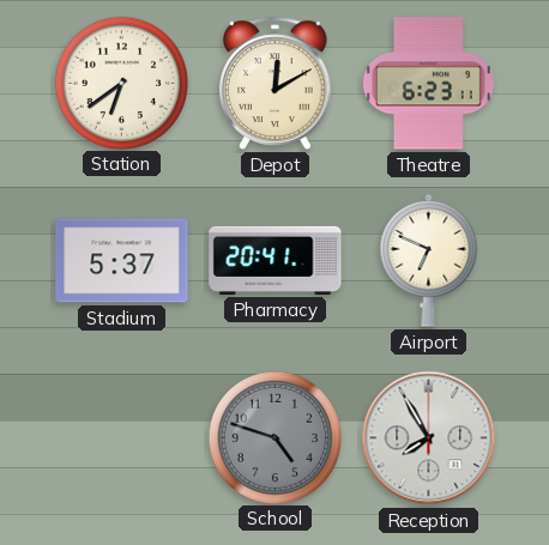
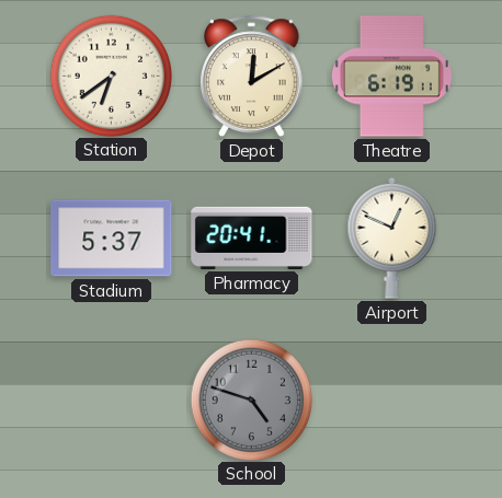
Theatre: 6:23 -> 6:19 (391, 77)
Airport: 6:49 -> 12:49 (392, 238)
Reception: 7:55 -> none (429, 438)
